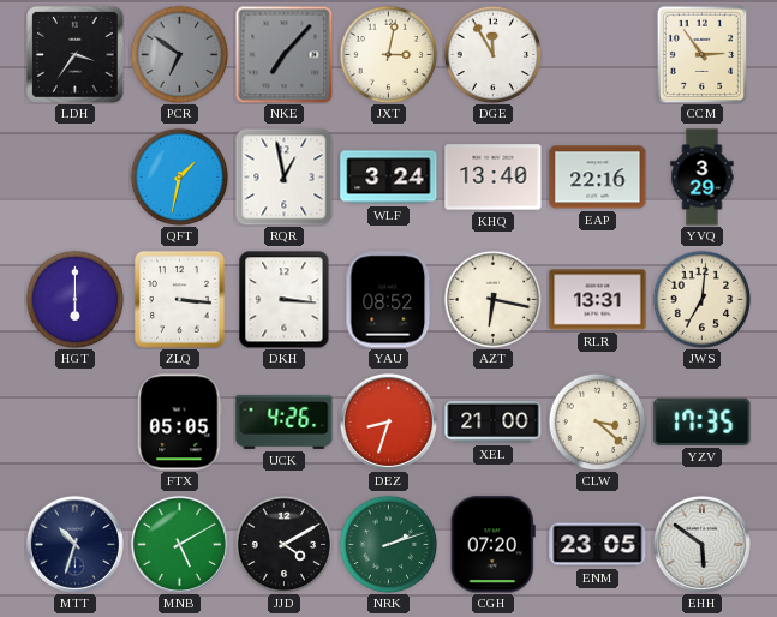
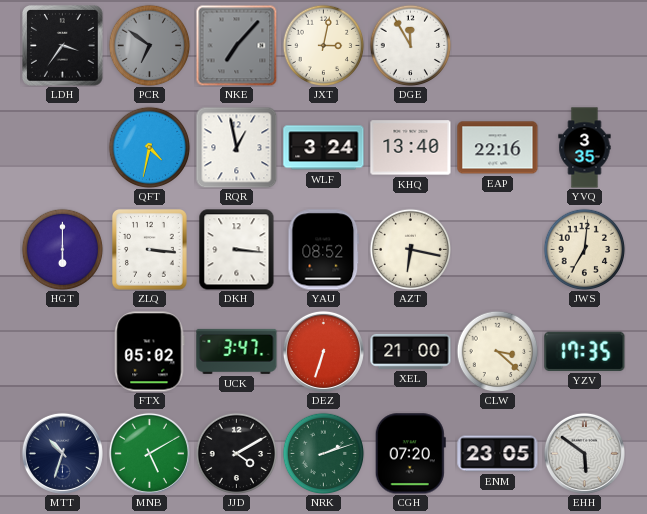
CCM: 2:54 -> none (701, 54)
QFT: 1:32 -> 4:32 (149, 147)
YVQ: 3:29 -> 3:35 (585, 148)
RLR: 13:31 -> none (598, 300)
FTX: 05:05 -> 05:02 (150, 352)
UCK: 4:26 -> 3:47 (237, 351)
DEZ: 8:33 -> 6:33 (323, 351)
